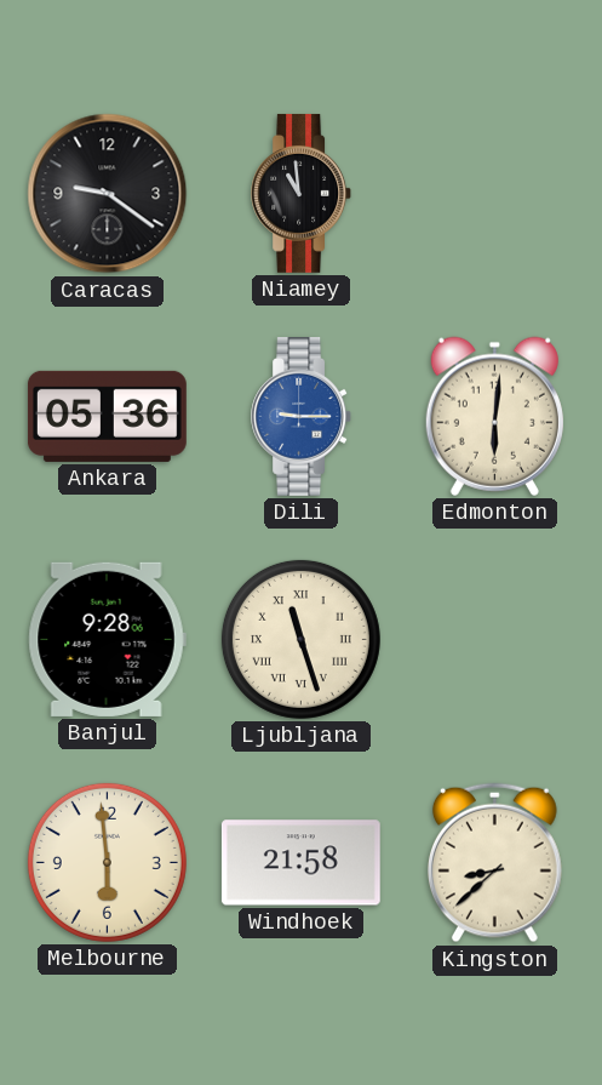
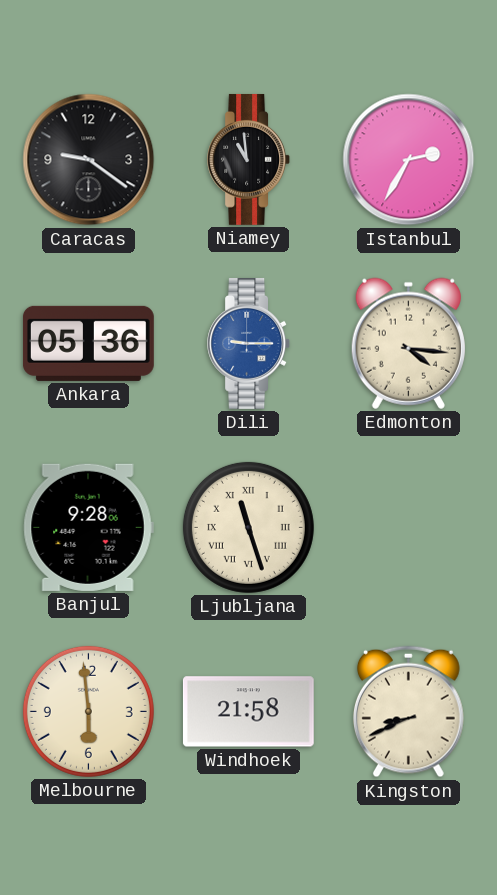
Istanbul: none -> 2:35 (409, 160)
Edmonton: 6:01 -> 4:16 (408, 343)
Kingston: 8:38 -> 8:41 (408, 712)
